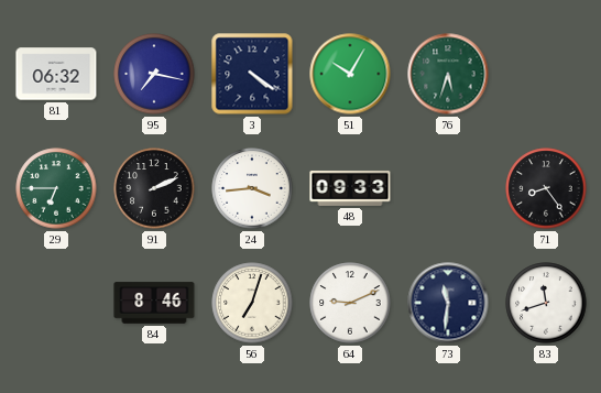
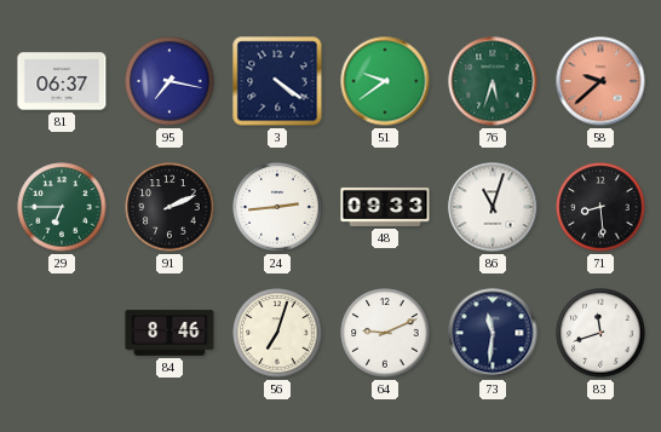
81: 06:32 -> 06:37 (62, 81)
51: 10:05 -> 9:39 (385, 81)
58: none -> 9:38 (600, 81)
24: 3:44 -> 2:44 (277, 207)
86: none -> 11:03 (493, 207)
71: 8:24 -> 8:29 (600, 207)
